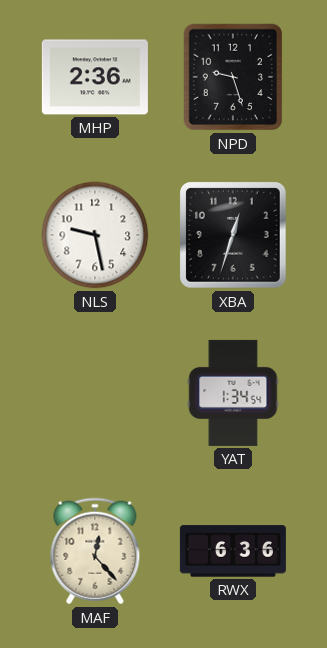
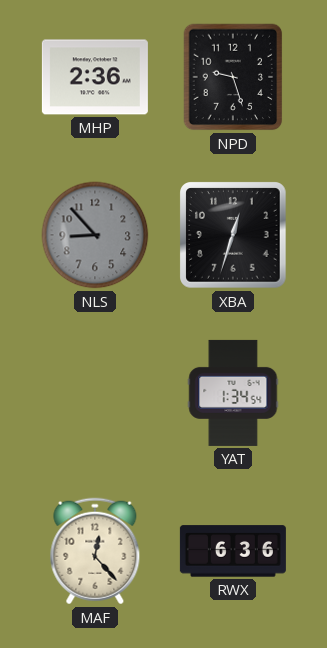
NLS: 9:28 -> 8:53 (95, 235)
NLS dial: white -> grey (95, 235)
